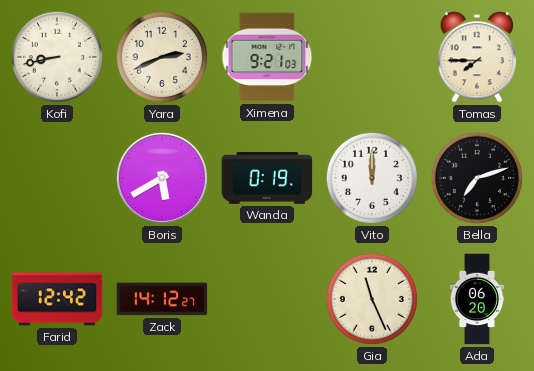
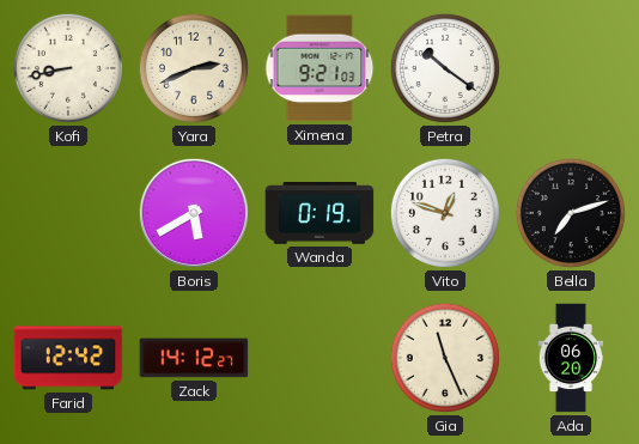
Petra: none -> 10:21 (445, 68)
Tomas: 7:45 -> none (477, 57)
Vito: 12:00 -> 12:48 (445, 213)
